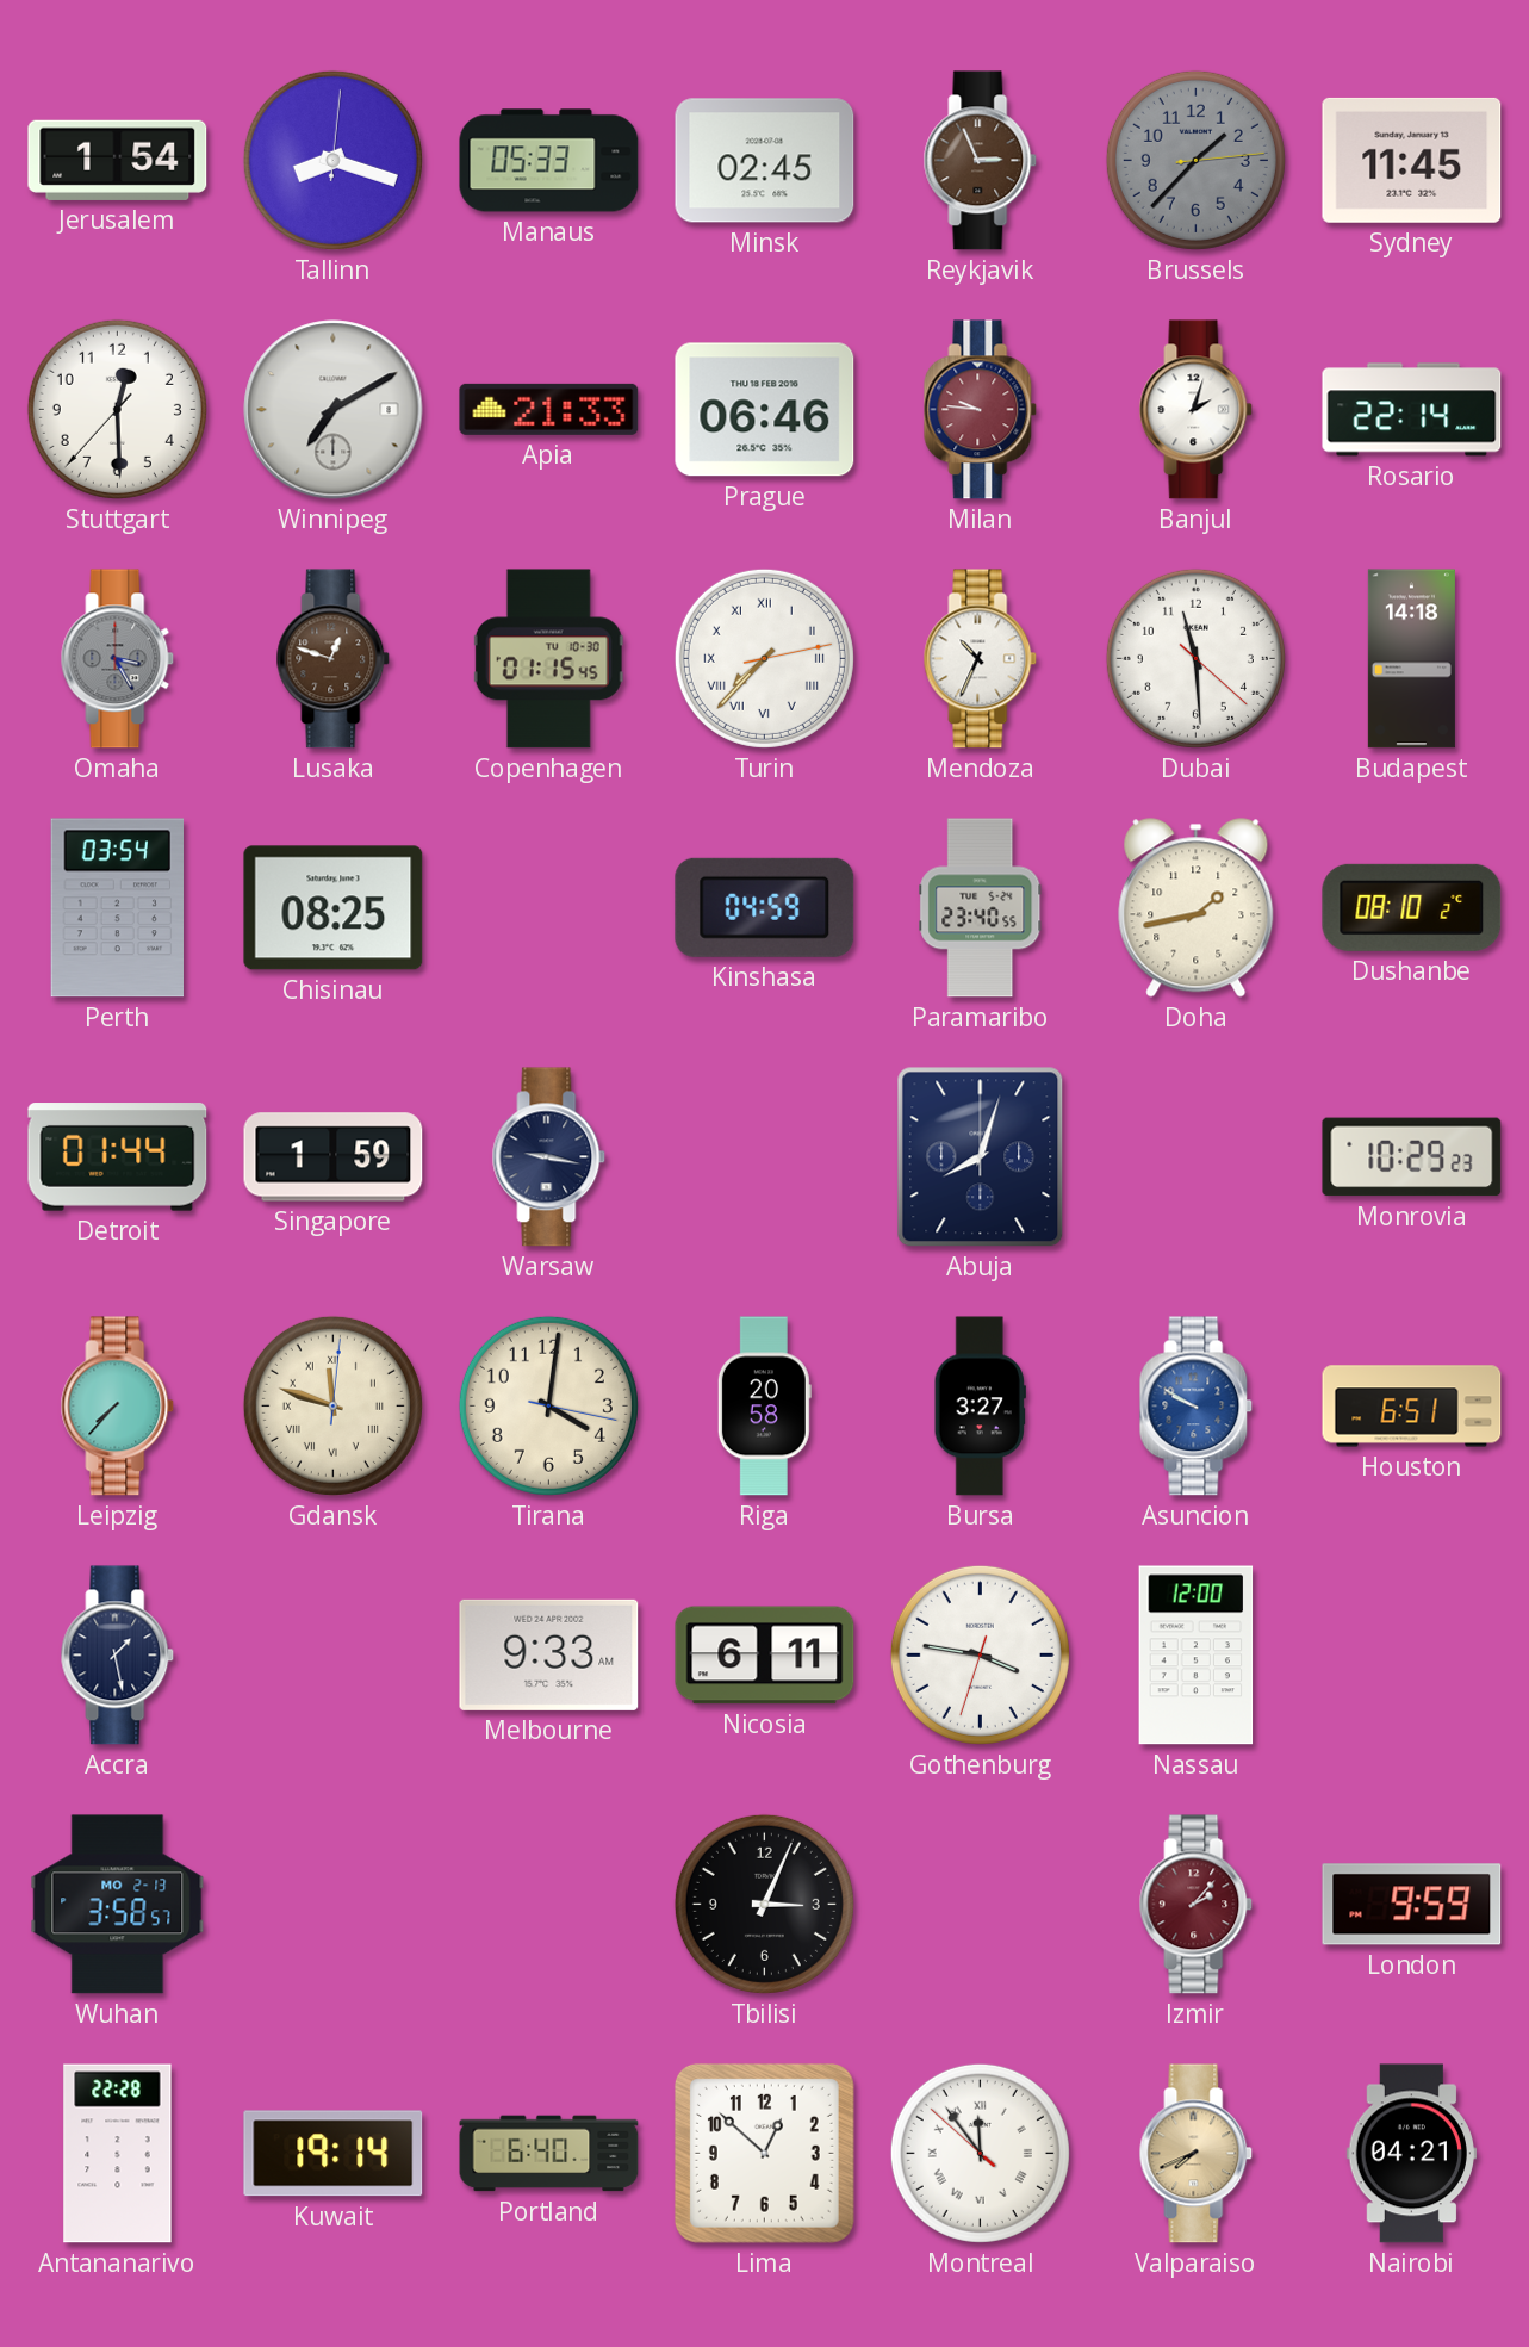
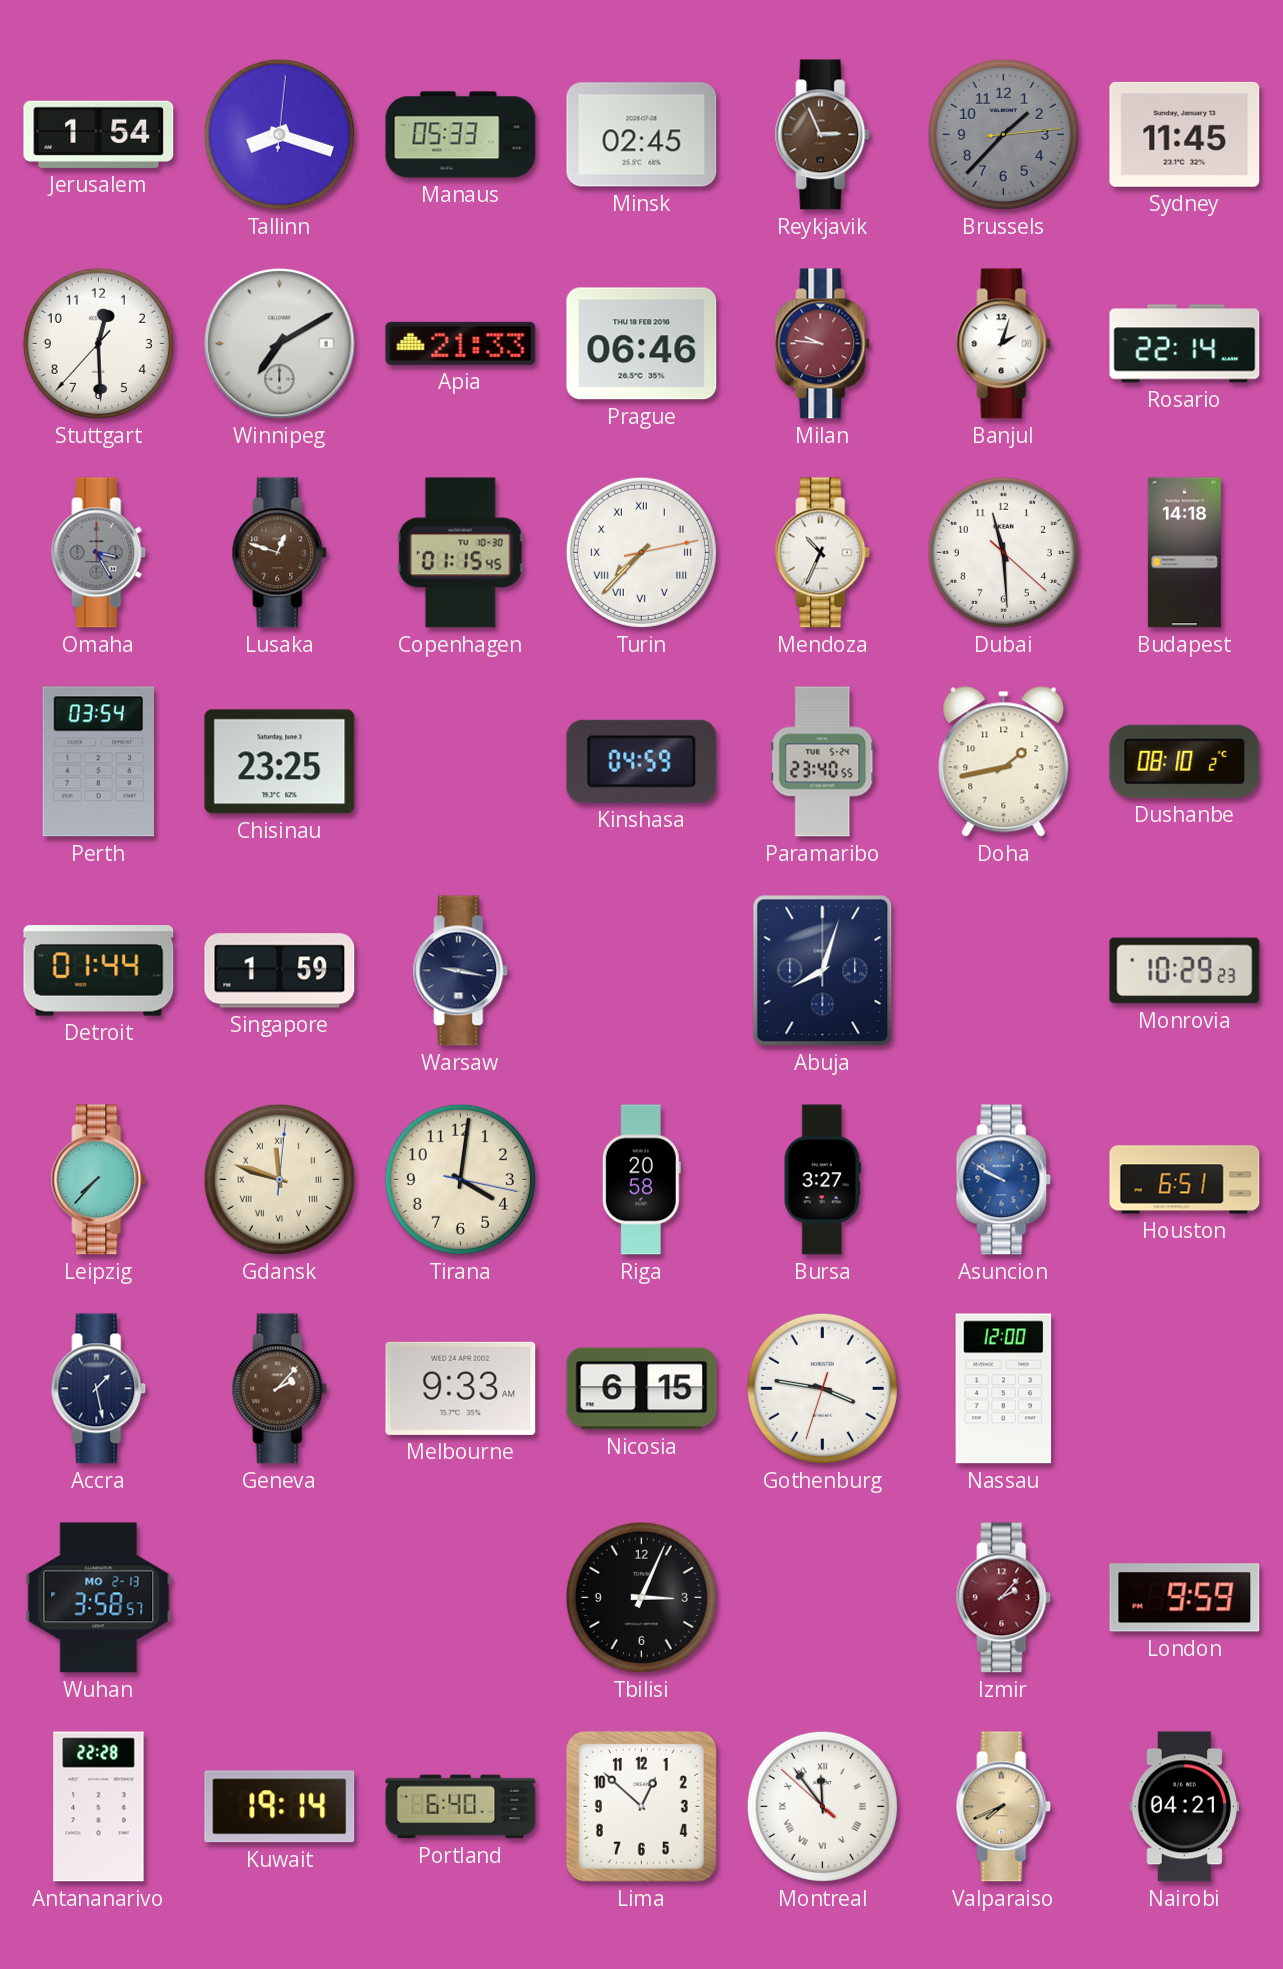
Chisinau: 08:25 -> 23:25 (280, 762)
Geneva: none -> 2:07 (280, 1389)
Nicosia: 6:11 -> 6:15 (642, 1389)
